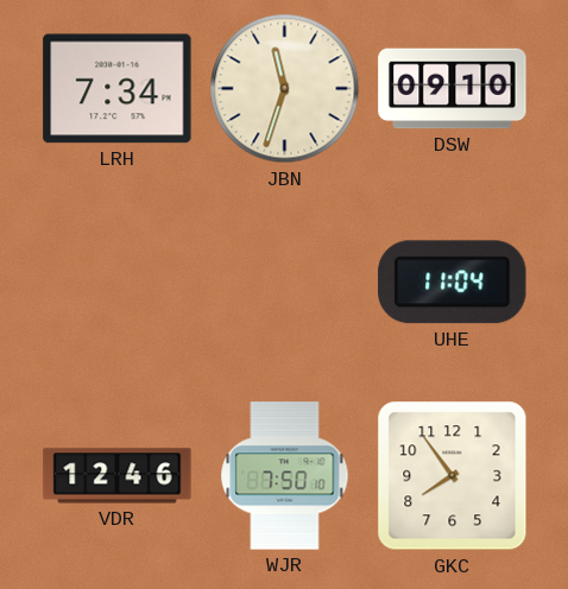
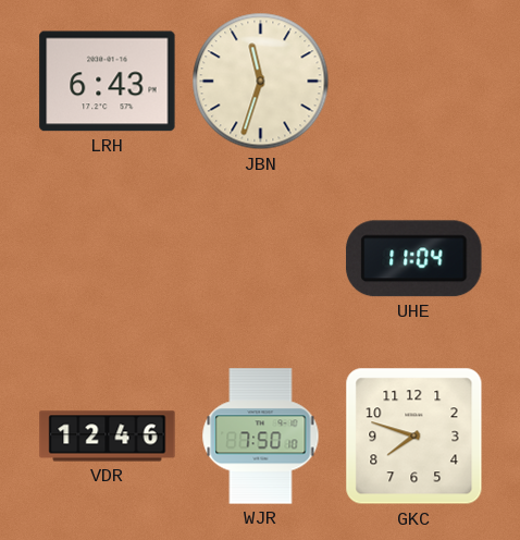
LRH: 7:34 -> 6:43 (108, 82)
DSW: 09:10 -> none (453, 89)
GKC: 7:54 -> 7:48 (414, 437)
